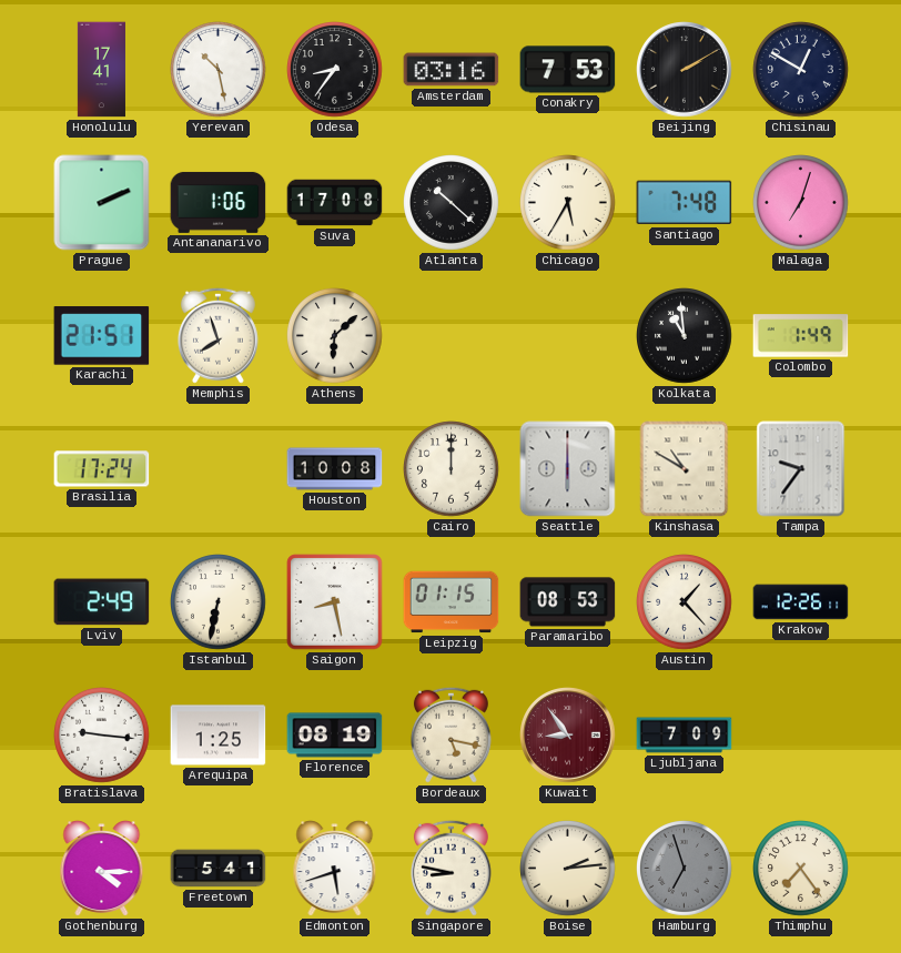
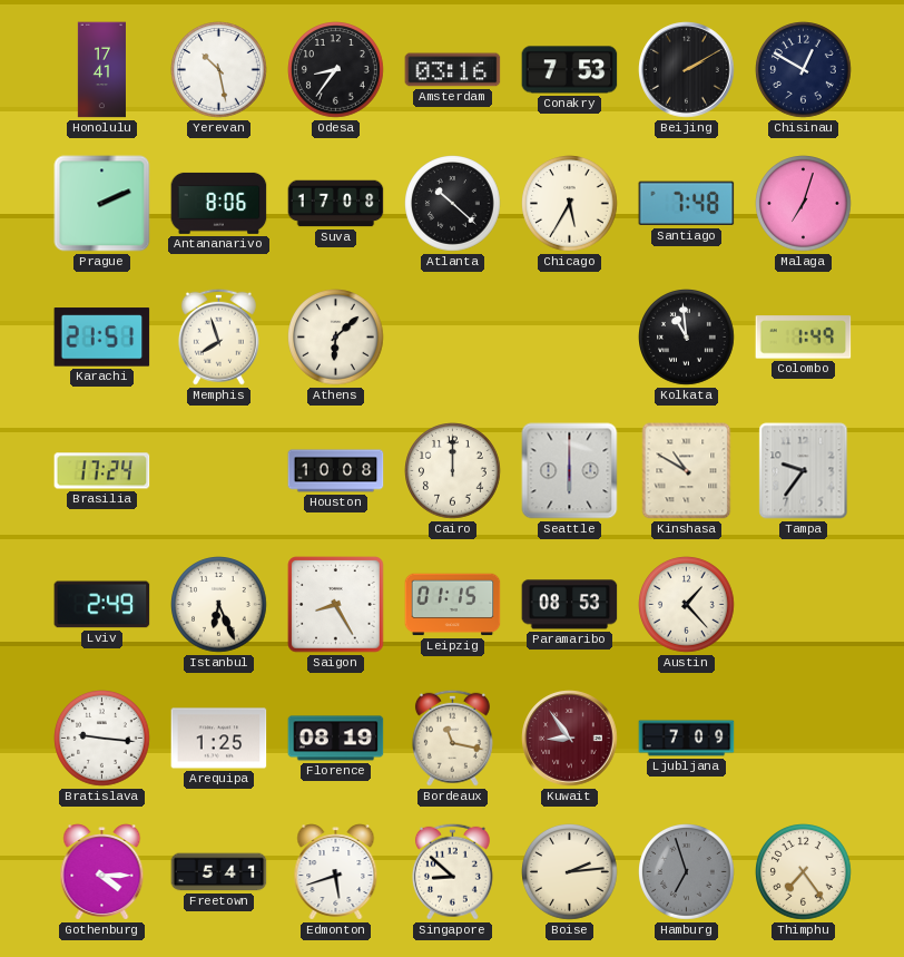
Antananarivo: 1:06 -> 8:06 (219, 203)
Istanbul: 6:32 -> 6:26 (219, 605)
Saigon: 8:28 -> 8:25 (336, 605)
Krakow: 12:26 -> none (801, 602)
Bordeaux: 5:17 -> 11:17 (452, 738)
Singapore: 8:47 -> 8:52 (452, 871)
